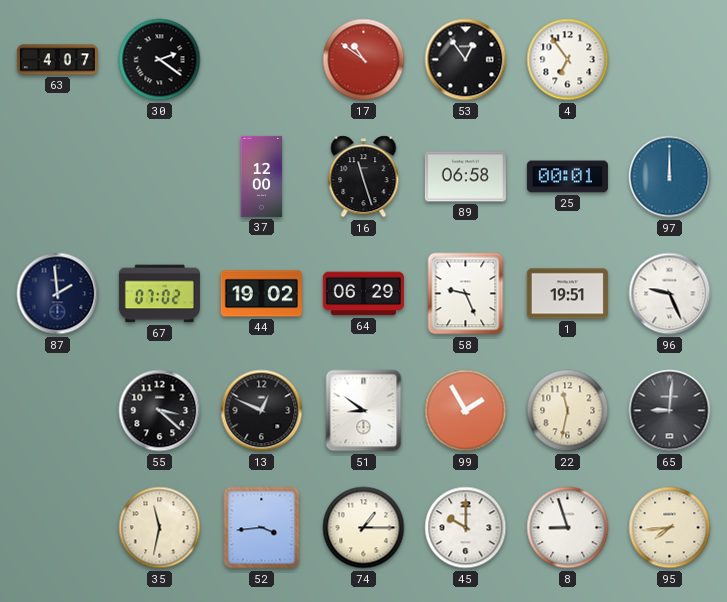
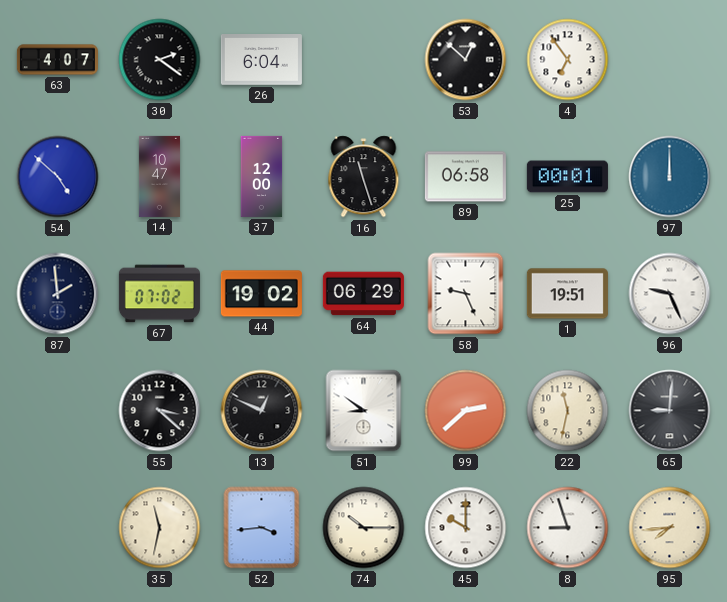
26: none -> 6:04 (261, 60)
17: 10:51 -> none (364, 60)
53: 12:54 -> 12:52 (466, 60)
54: none -> 4:52 (58, 177)
14: none -> 10:47 (159, 176)
99: 1:55 -> 2:38 (466, 411)
74: 1:15 -> 10:15 (364, 528)
